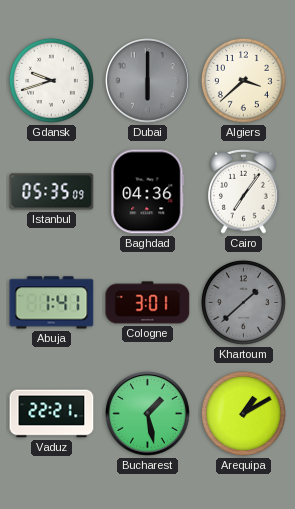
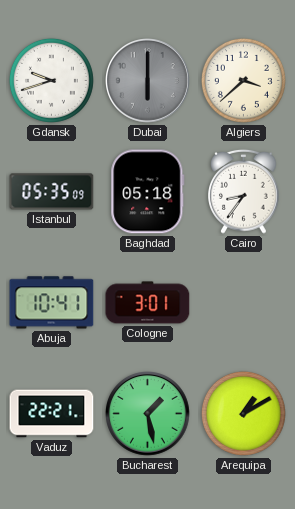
Baghdad: 04:36 -> 05:18 (148, 192)
Cairo: 7:06 -> 8:36 (244, 191)
Abuja: 1:41 -> 10:41 (52, 303)
Khartoum: 1:38 -> none (243, 302)
